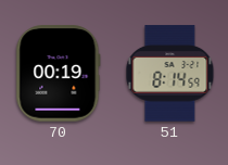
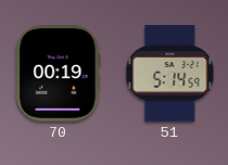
51: 8:14 -> 5:14 (170, 74)
